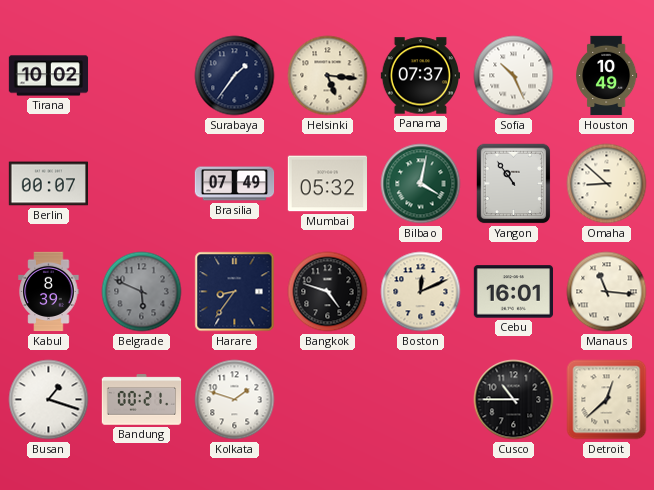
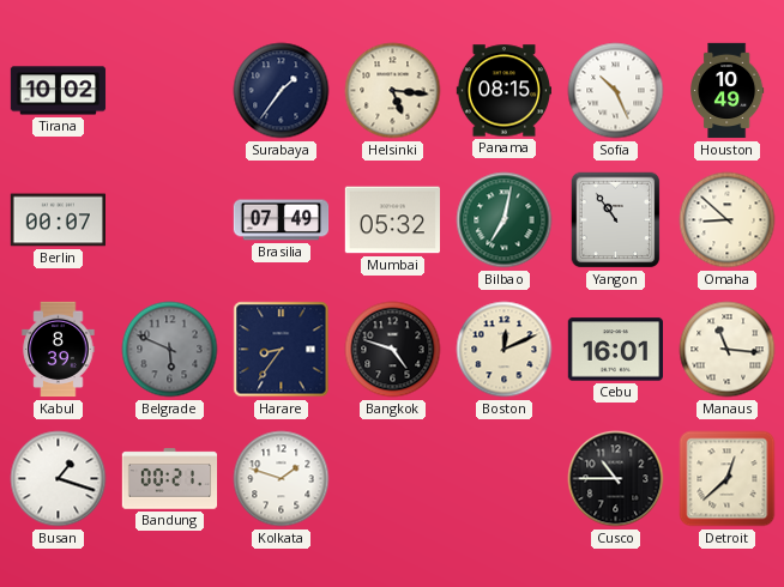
Panama: 07:37 -> 08:15 (505, 91)
Bilbao: 4:02 -> 7:02 (505, 220)
